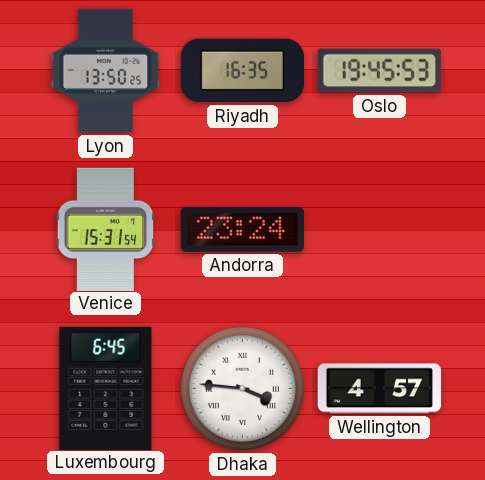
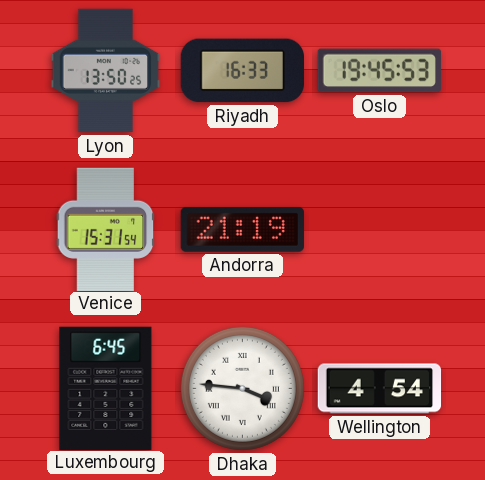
Riyadh: 16:35 -> 16:33 (242, 71)
Andorra: 23:24 -> 21:19 (242, 229)
Wellington: 4:57 -> 4:54 (380, 389)
